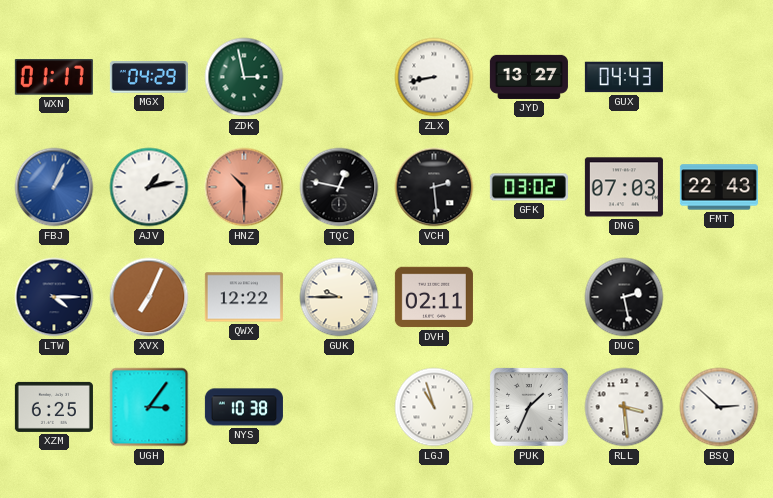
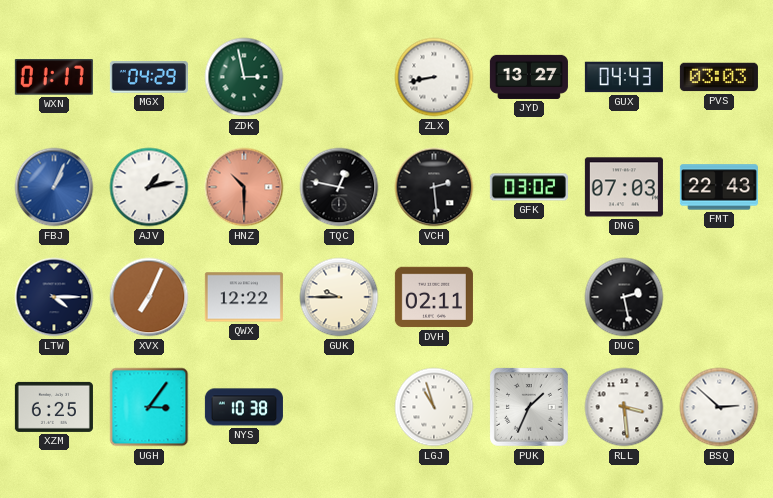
PVS: none -> 03:03 (719, 77)
